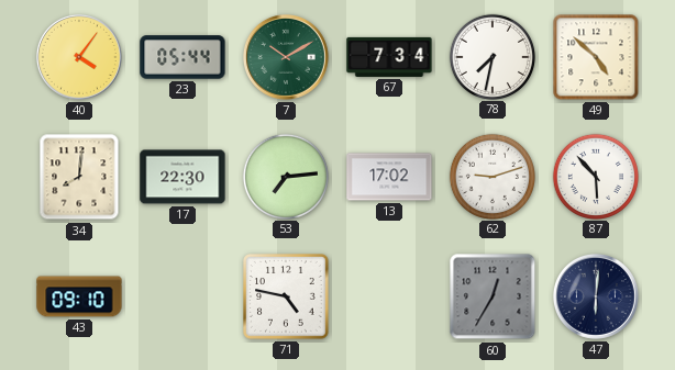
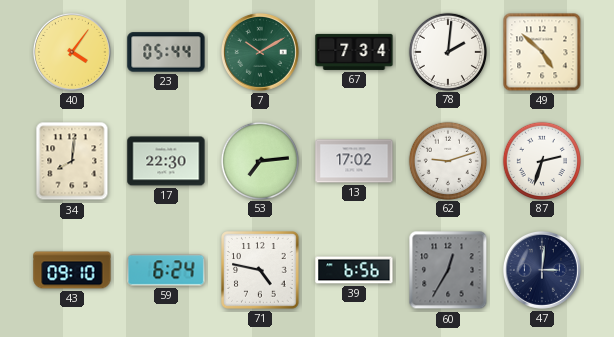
78: 7:32 -> 2:01 (447, 51)
87: 5:53 -> 2:33 (541, 160)
59: none -> 6:24 (166, 270)
39: none -> 6:56 (354, 270)
47: 6:01 -> 3:01 (542, 270)
